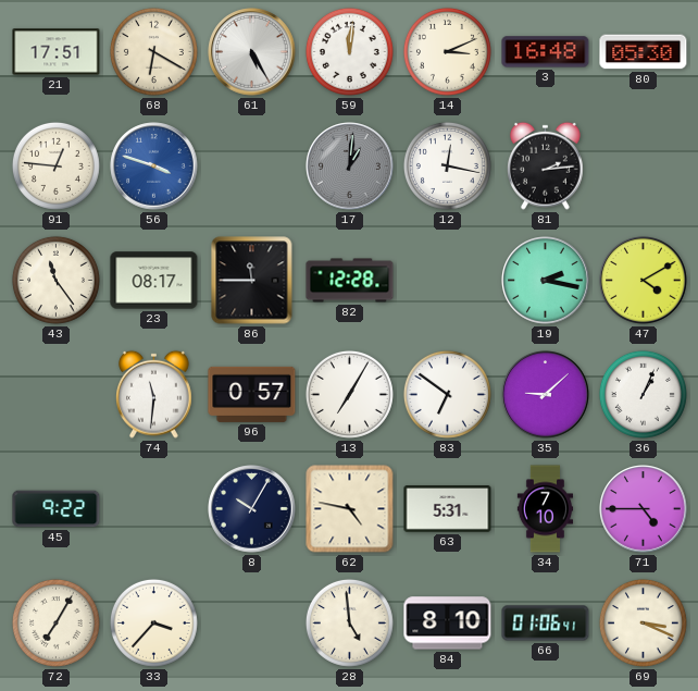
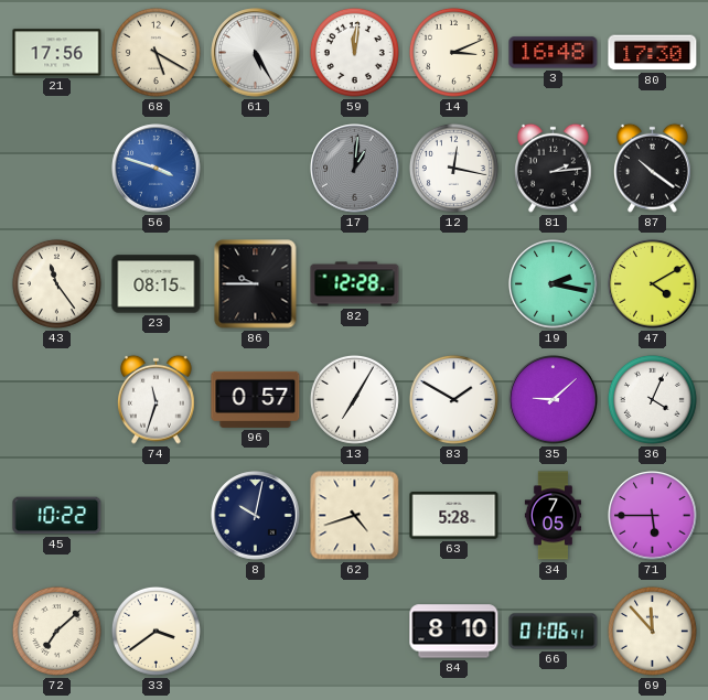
21: 17:51 -> 17:56 (57, 53)
68: 6:20 -> 5:20 (155, 52)
80: 05:30 -> 17:30 (653, 53)
91: 12:46 -> none (55, 165)
87: none -> 10:21 (653, 168)
23: 08:17 -> 08:15 (157, 284)
86: 11:45 -> 9:45 (256, 284)
74: 11:31 -> 11:33 (157, 399)
83: 6:51 -> 1:50 (453, 399)
36: 1:04 -> 4:04 (652, 399)
45: 9:22 -> 10:22 (57, 516)
8: 10:05 -> 10:02 (256, 516)
62: 4:47 -> 4:42 (355, 516)
63: 5:31 -> 5:28 (454, 516)
34: 7:10 -> 7:05 (553, 516)
71: 4:45 -> 5:45 (653, 516)
72: 7:05 -> 7:08 (56, 631)
33: 3:37 -> 3:39 (155, 631)
28: 4:59 -> none (349, 622)
69: 3:19 -> 11:53 (652, 631)
